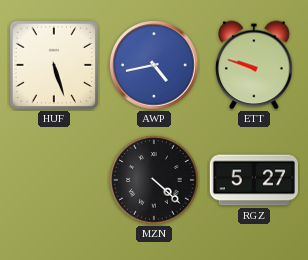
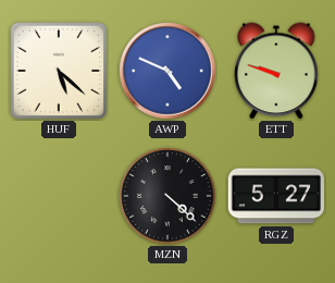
HUF: 5:27 -> 5:22 (59, 71)
AWP: 4:43 -> 4:49 (167, 71)
